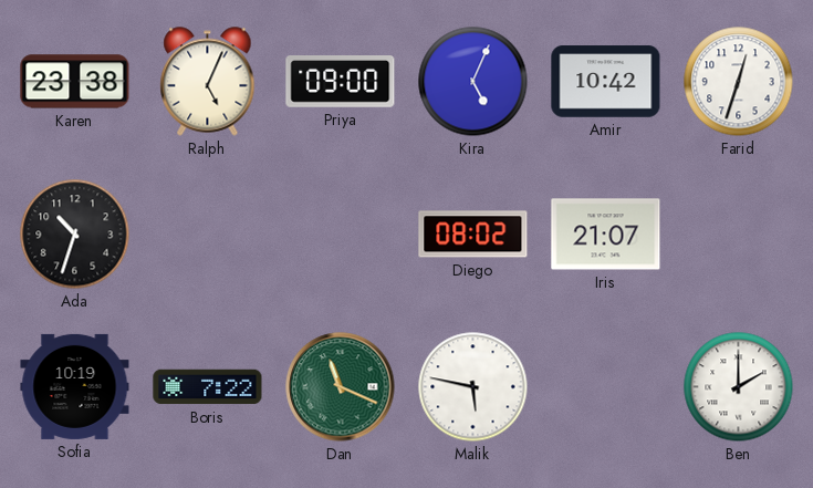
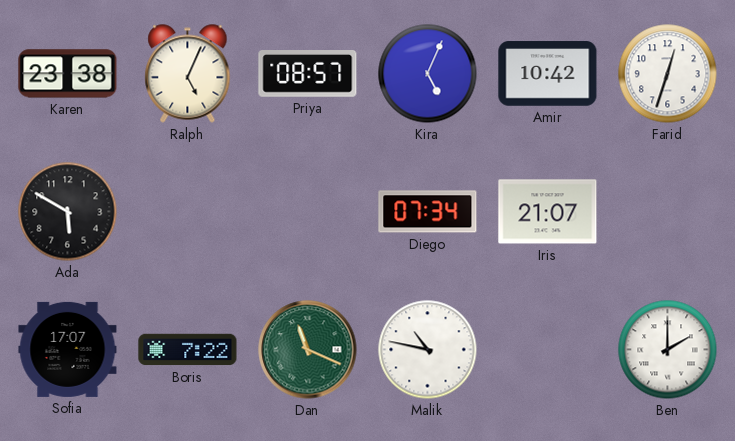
Priya: 09:00 -> 08:57 (308, 74)
Ada: 10:33 -> 5:50 (68, 212)
Diego: 08:02 -> 07:34 (428, 212)
Sofia: 10:19 -> 17:07 (68, 349)
Malik: 5:47 -> 10:47 (428, 350)
